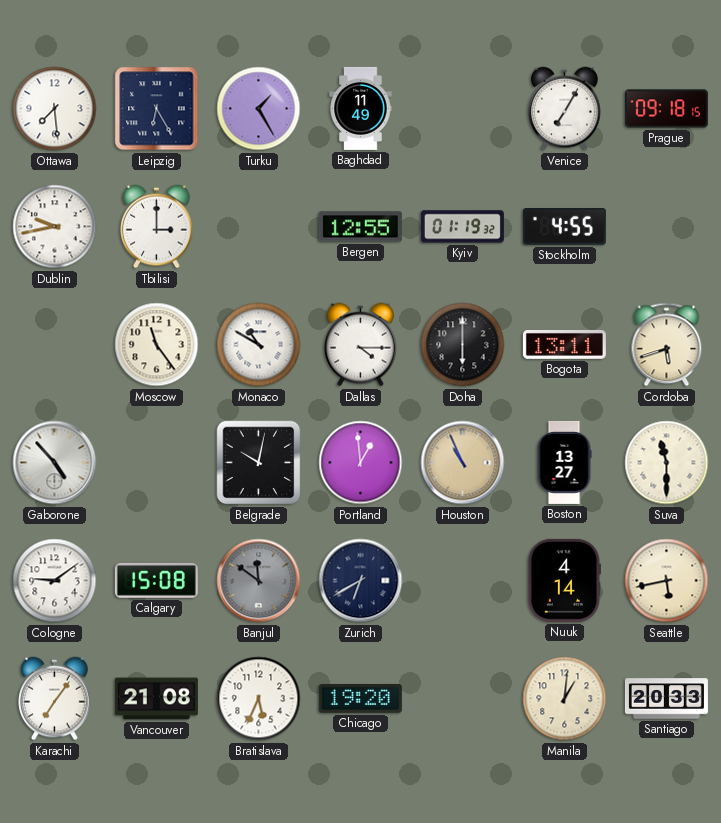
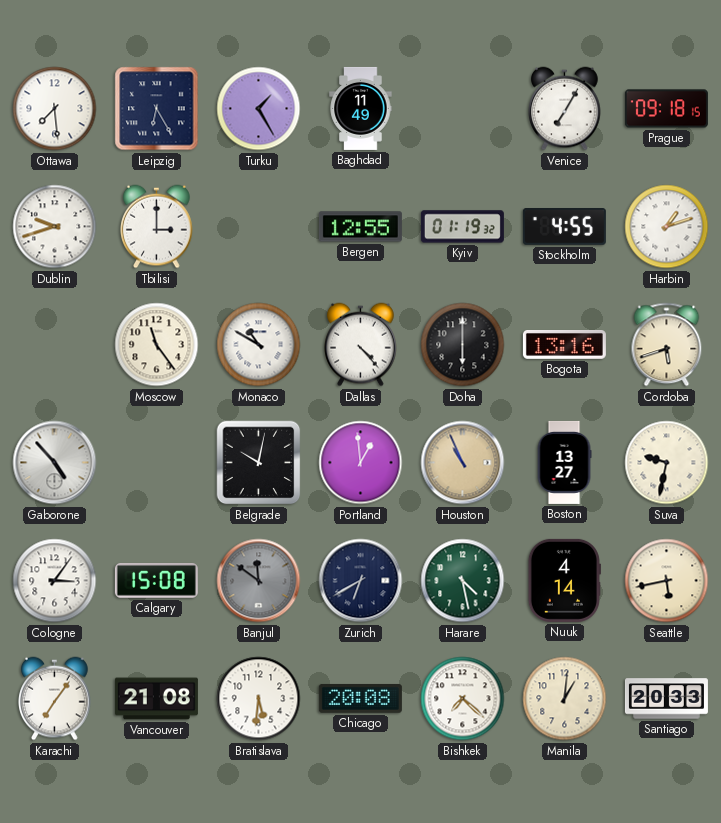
Dublin: 9:43 -> 9:42 (55, 227)
Harbin: none -> 1:12 (667, 227)
Dallas: 4:15 -> 4:23 (361, 345)
Bogota: 13:11 -> 13:16 (564, 345)
Suva: 11:30 -> 9:32 (667, 463)
Cologne: 9:09 -> 3:06 (55, 581)
Harare: none -> 4:28 (463, 581)
Bratislava: 5:34 -> 5:31 (259, 699)
Chicago: 19:20 -> 20:08 (360, 698)
Bishkek: none -> 7:22 (463, 699)
